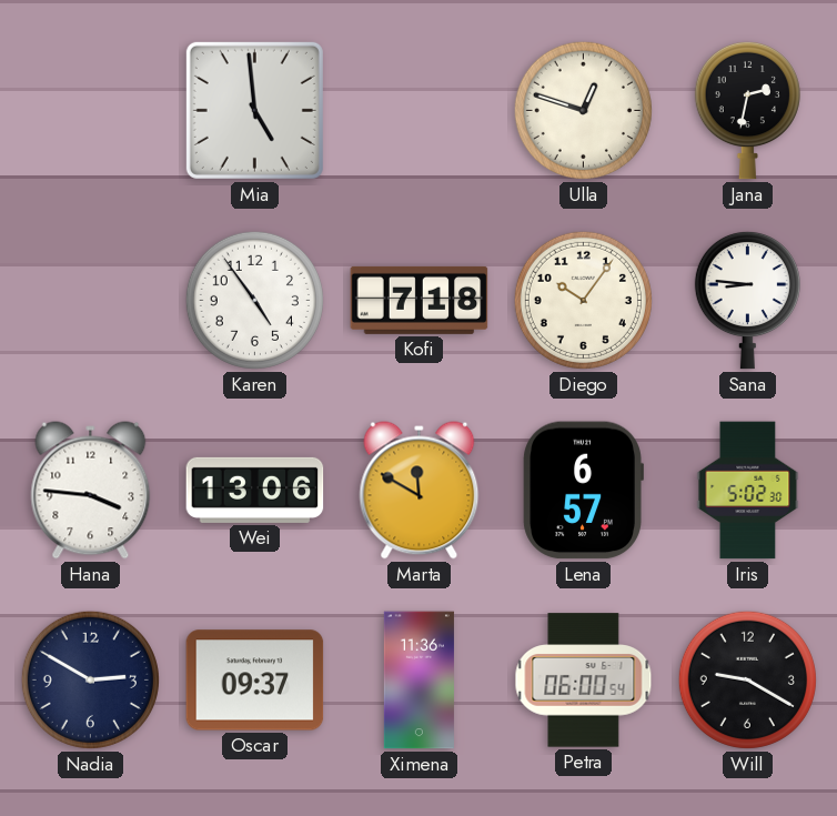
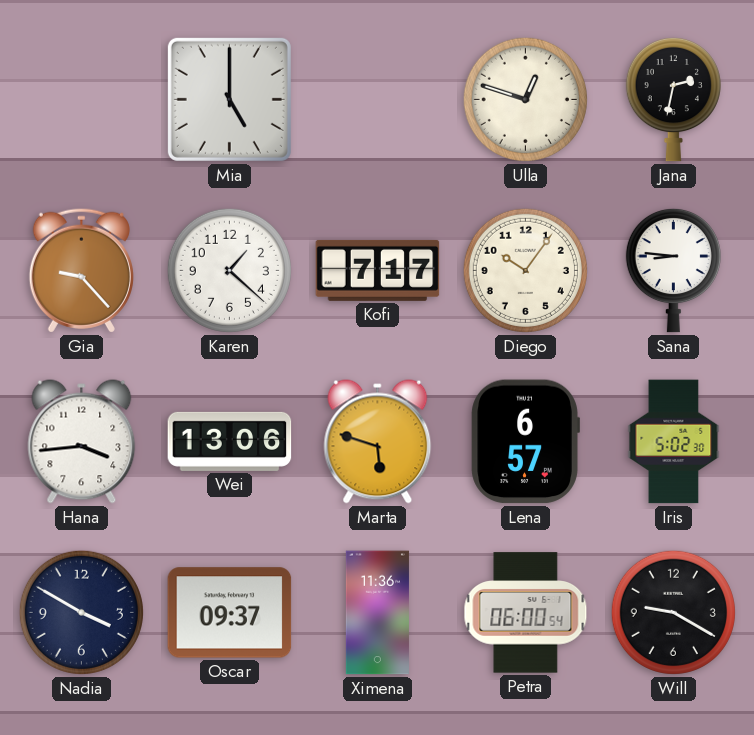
Mia: 4:59 -> 5:00 (229, 99)
Gia: none -> 9:23 (81, 270)
Karen: 4:54 -> 1:22 (229, 270)
Kofi: 7:18 -> 7:17 (378, 270)
Hana: 3:46 -> 3:44 (82, 442)
Marta: 11:50 -> 5:48 (378, 442)
Nadia: 2:50 -> 3:50 (81, 612)
